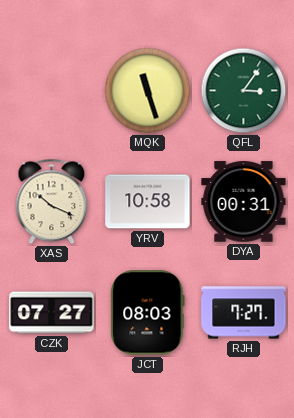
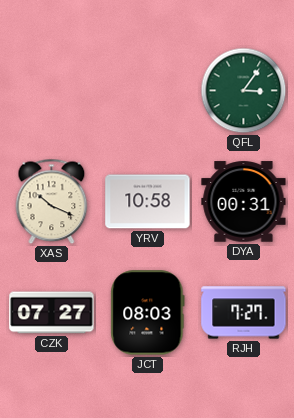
MQK: 11:27 -> none (148, 91)
